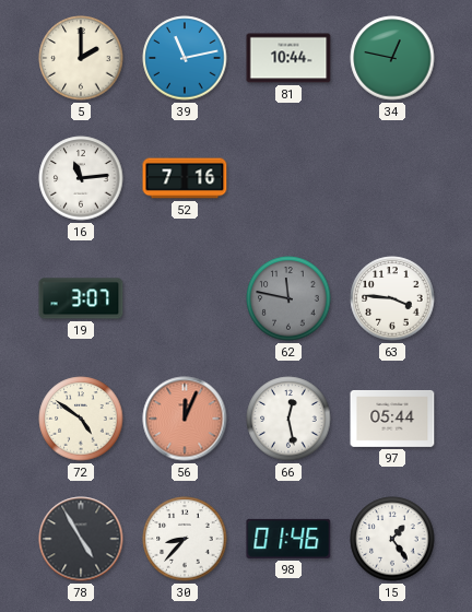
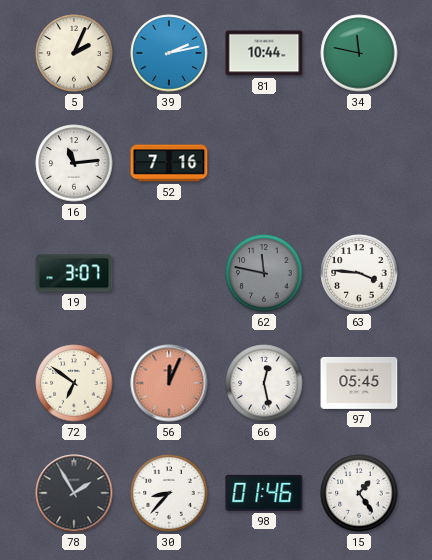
5: 2:00 -> 2:04 (74, 53)
39: 11:13 -> 2:13 (169, 53)
34: 12:47 -> 11:47 (359, 53)
72: 4:51 -> 6:51 (74, 383)
97: 05:44 -> 05:45 (359, 383)
78: 4:55 -> 1:55 (74, 493)
